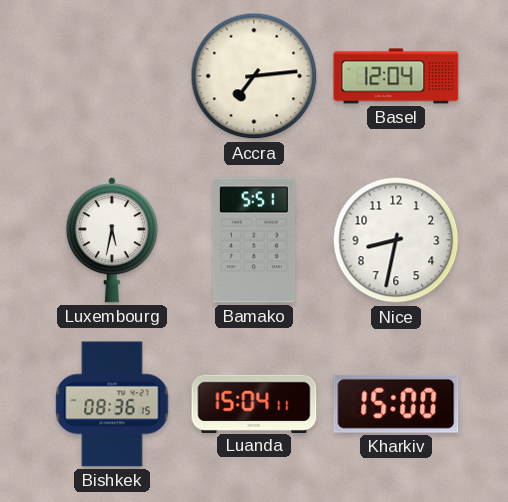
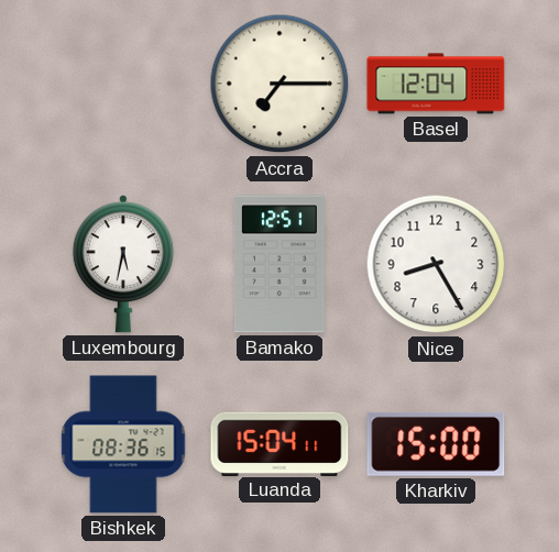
Accra: 7:14 -> 7:15 (279, 84)
Bamako: 5:51 -> 12:51 (279, 264)
Nice: 8:32 -> 8:25 (436, 264)
